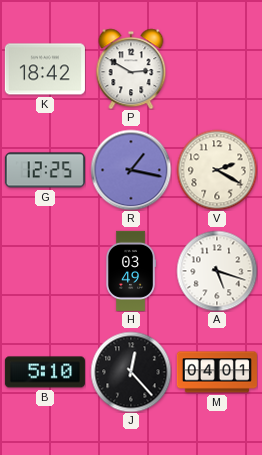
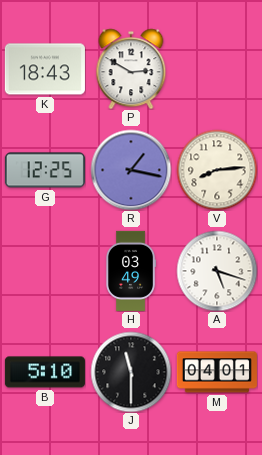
K: 18:42 -> 18:43 (45, 69)
V: 2:20 -> 8:14 (217, 170)
J: 12:23 -> 11:30 (131, 372)
